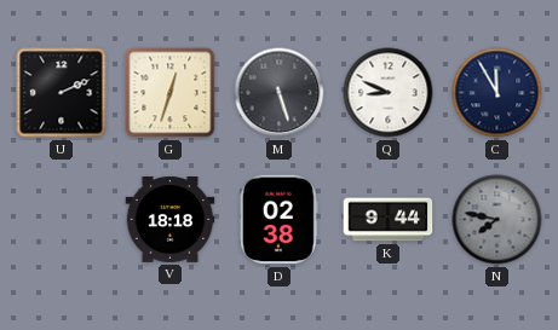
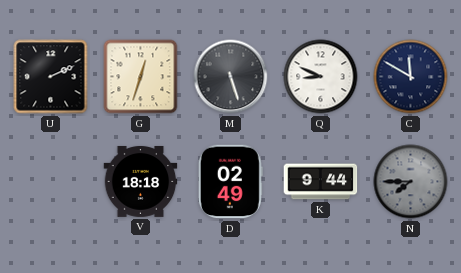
C: 11:55 -> 11:50 (411, 77)
D: 02:38 -> 02:49 (230, 182)
N: 7:47 -> 7:45 (411, 182)
